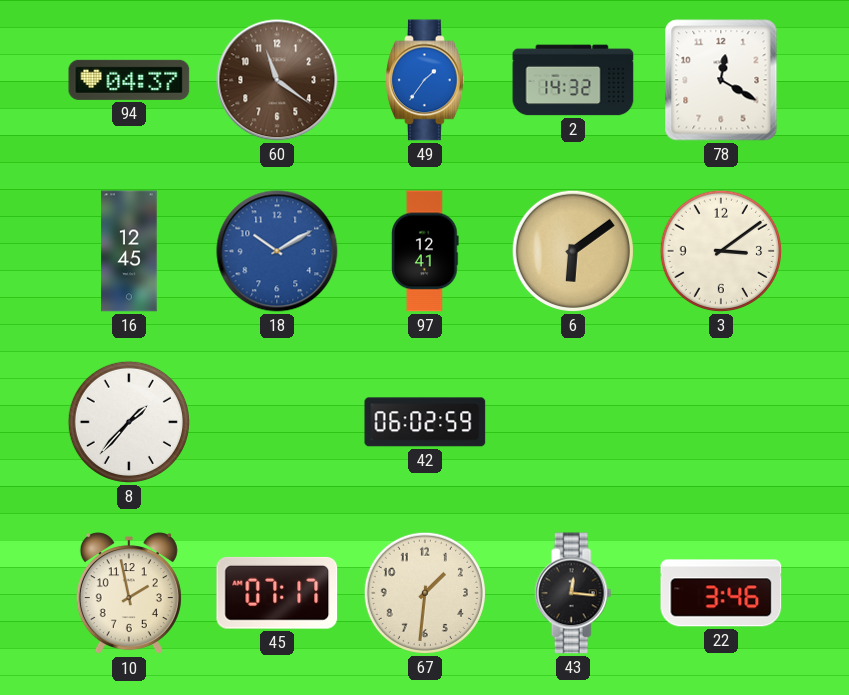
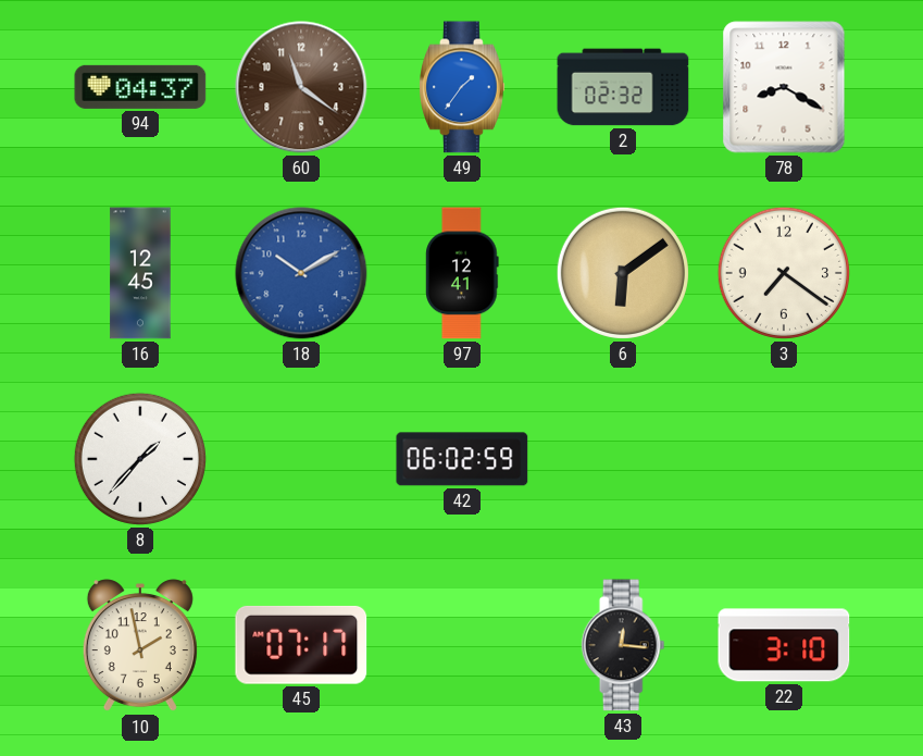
2: 14:32 -> 02:32 (623, 87)
78: 12:20 -> 8:20 (784, 87)
3: 3:09 -> 7:21 (784, 273)
67: 1:31 -> none (425, 593)
22: 3:46 -> 3:10 (784, 645)
